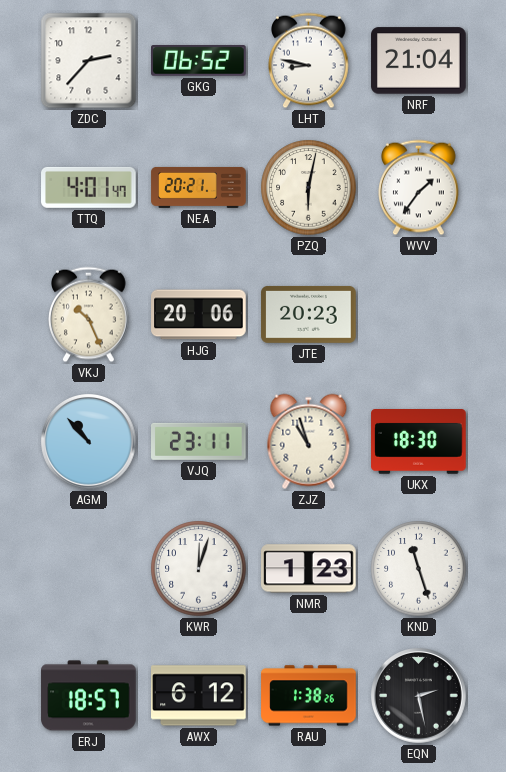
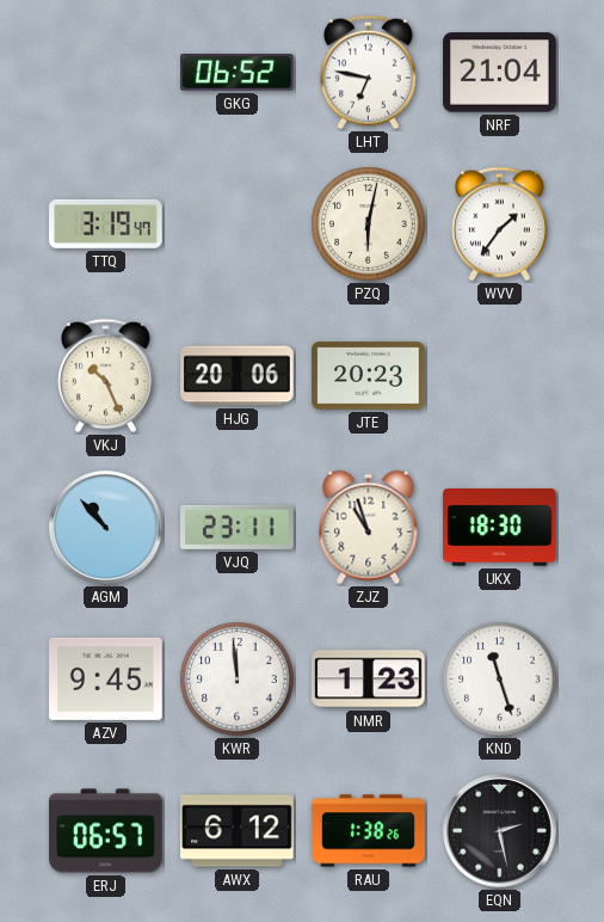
ZDC: 2:37 -> none (89, 61)
LHT: 8:47 -> 6:47 (369, 73)
TTQ: 4:01 -> 3:19 (106, 223)
NEA: 20:21 -> none (199, 187)
AZV: none -> 9:45 (106, 678)
KWR: 12:03 -> 11:59 (238, 680)
ERJ: 18:57 -> 06:57 (106, 831)
